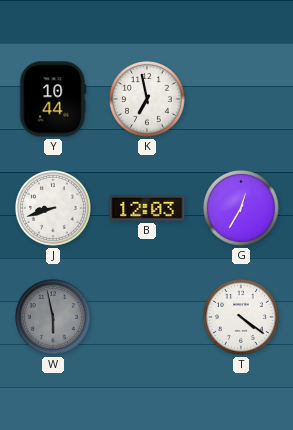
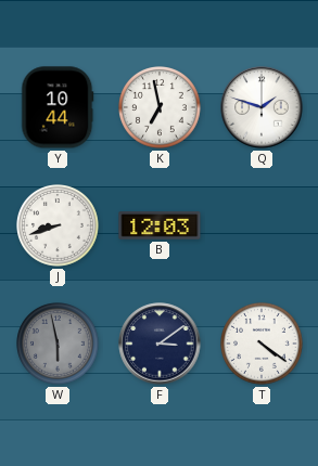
Q: none -> 1:48 (262, 107)
G: 12:35 -> none (242, 209)
F: none -> 3:09 (160, 344)
